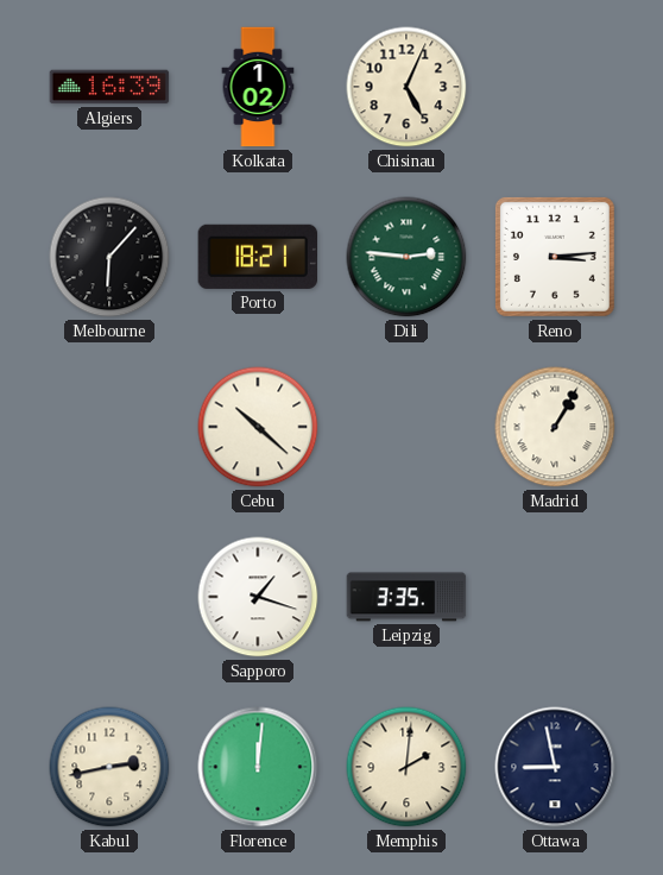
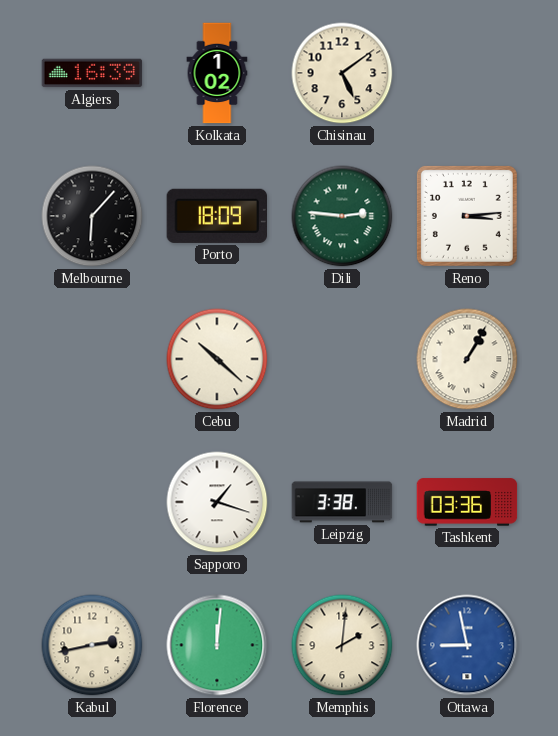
Chisinau: 5:04 -> 5:09 (342, 73)
Porto: 18:21 -> 18:09 (216, 216)
Leipzig: 3:35 -> 3:38 (342, 502)
Tashkent: none -> 03:36 (467, 502)
Ottawa dial: navy -> blue (467, 645)
